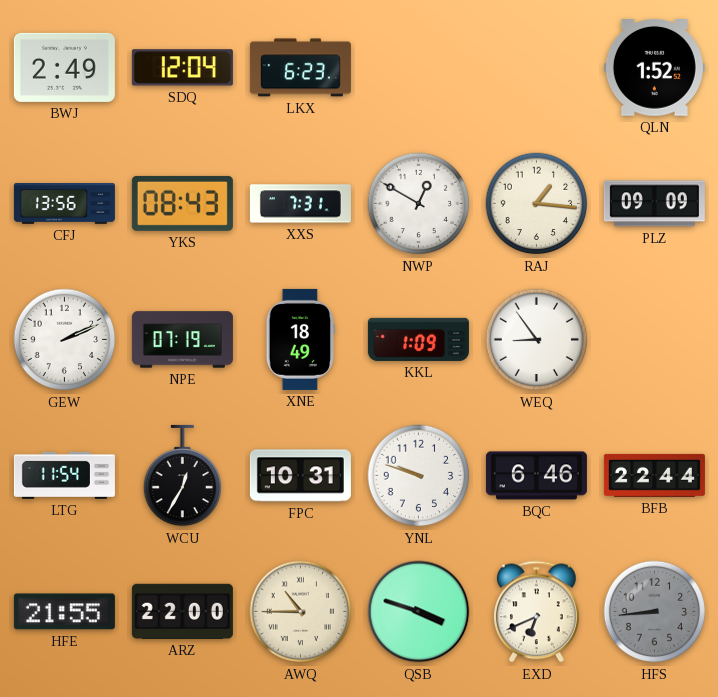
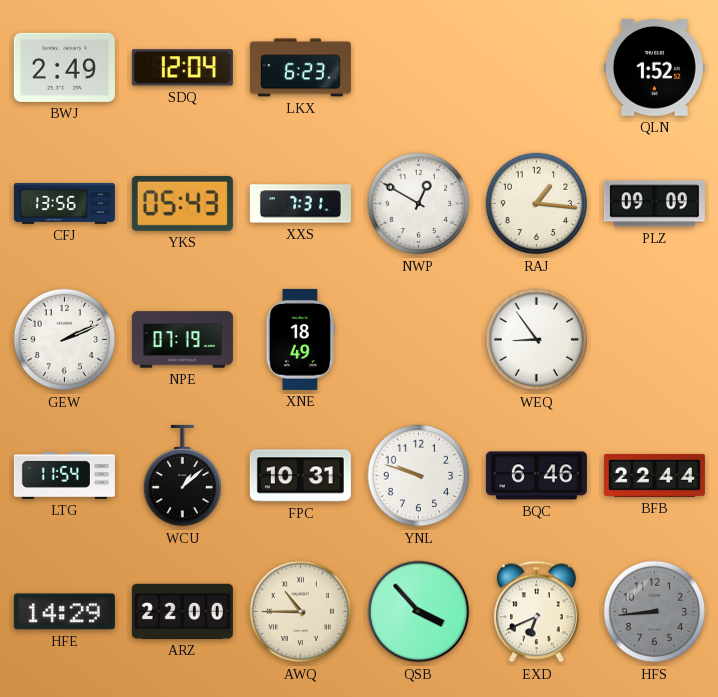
YKS: 08:43 -> 05:43 (182, 203)
KKL: 1:09 -> none (418, 339)
WCU: 12:35 -> 1:08 (182, 476)
HFE: 21:55 -> 14:29 (64, 612)
QSB: 3:48 -> 3:53 (419, 612)
